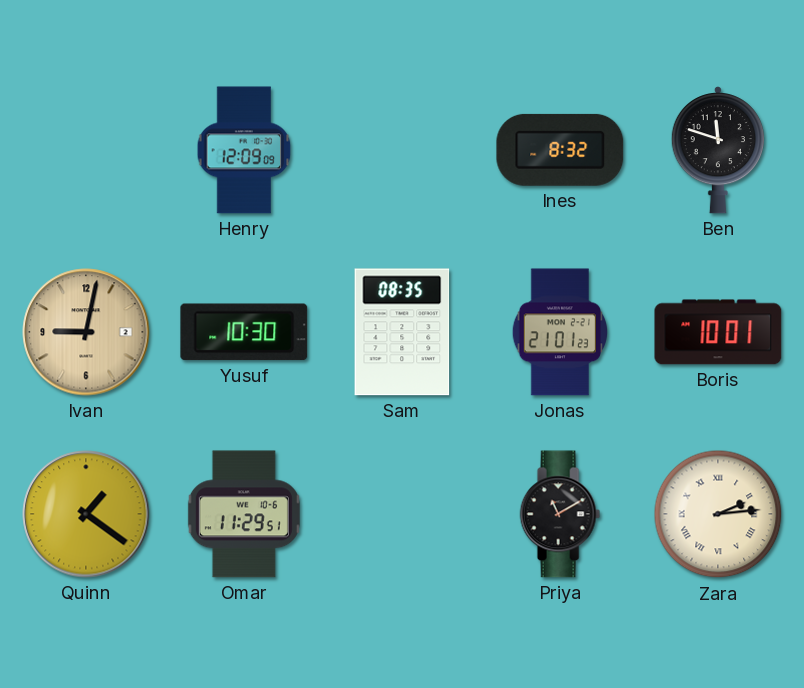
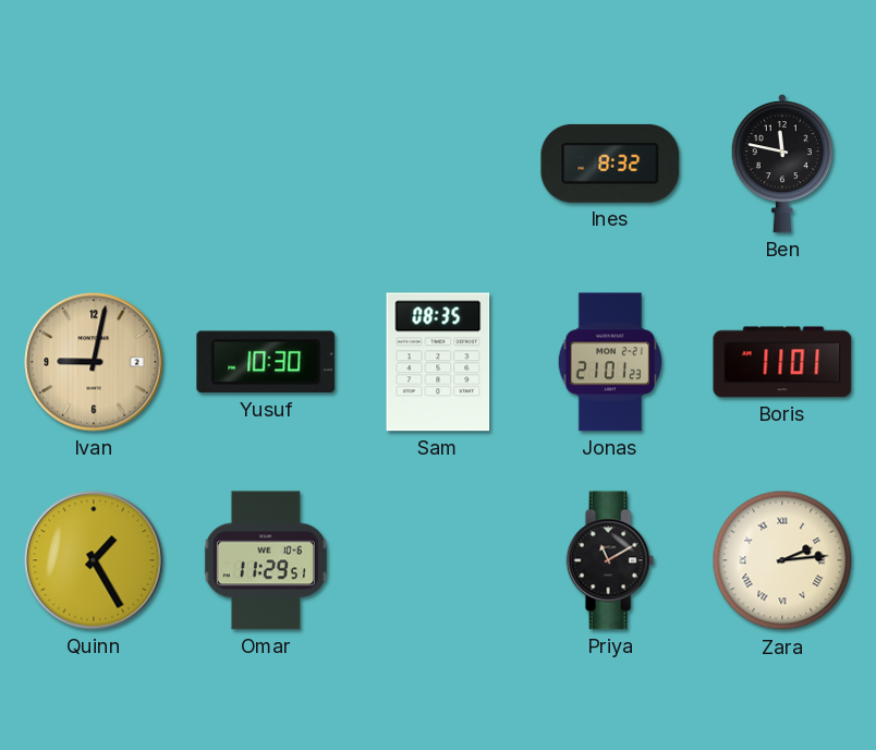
Henry: 12:09 -> none (244, 150)
Ben: 11:48 -> 11:47 (782, 165)
Boris: 10:01 -> 11:01 (782, 362)
Quinn: 1:21 -> 1:25 (94, 560)
